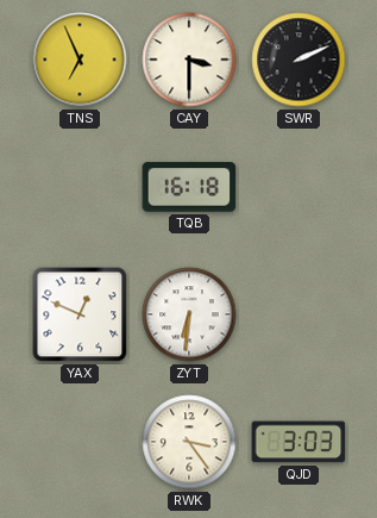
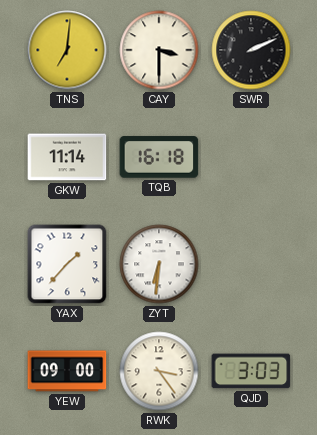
TNS: 6:56 -> 7:01 (67, 50)
GKW: none -> 11:14 (67, 157)
YAX: 12:49 -> 1:37 (67, 264)
YEW: none -> 09:00 (67, 371)
